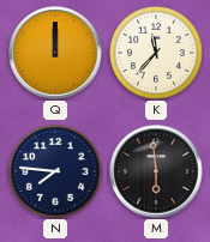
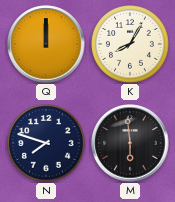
K: 11:37 -> 8:05 (131, 45)
N: 7:46 -> 7:48 (47, 144)
